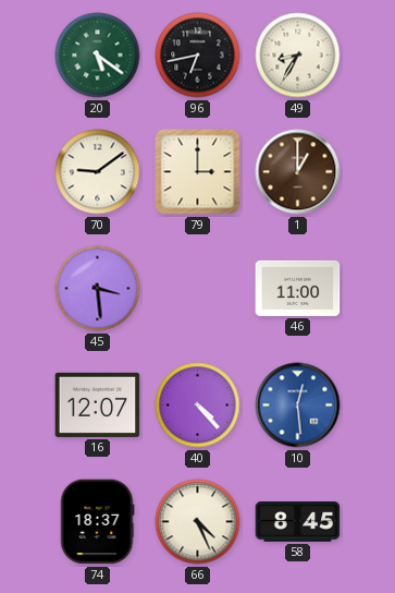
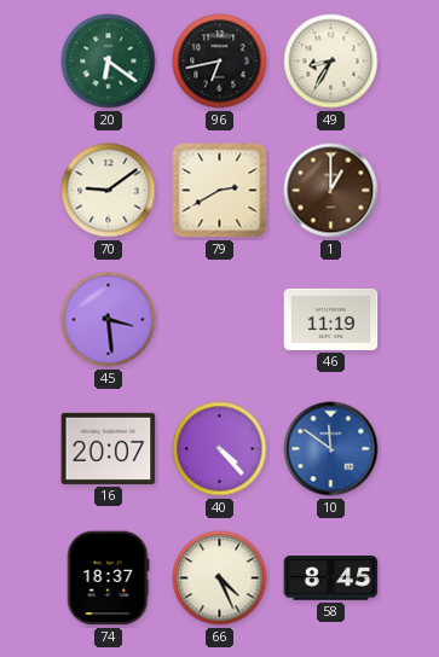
20: 5:21 -> 6:21 (109, 62)
79: 3:00 -> 2:40 (220, 191)
46: 11:00 -> 11:19 (331, 319)
16: 12:07 -> 20:07 (109, 448)
10: 12:29 -> 11:51 (331, 449)
